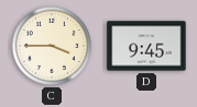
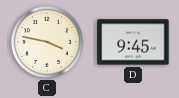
C: 3:45 -> 3:47 (47, 42)
